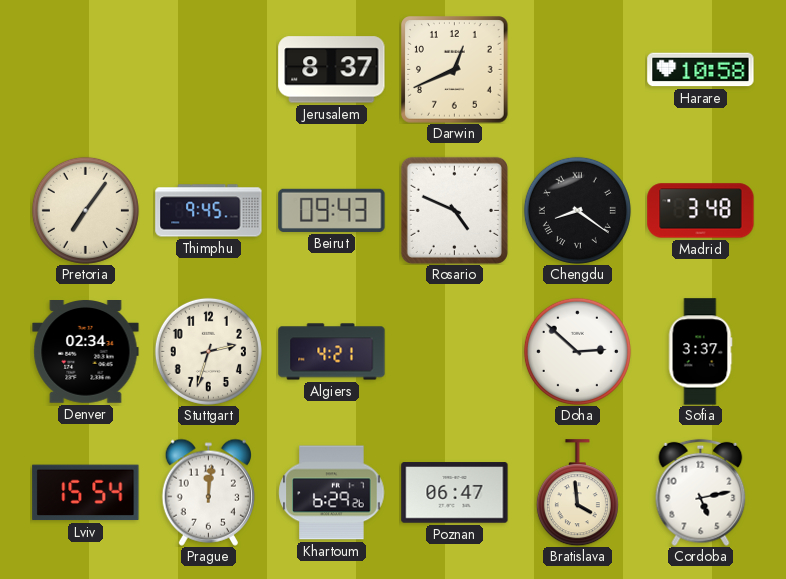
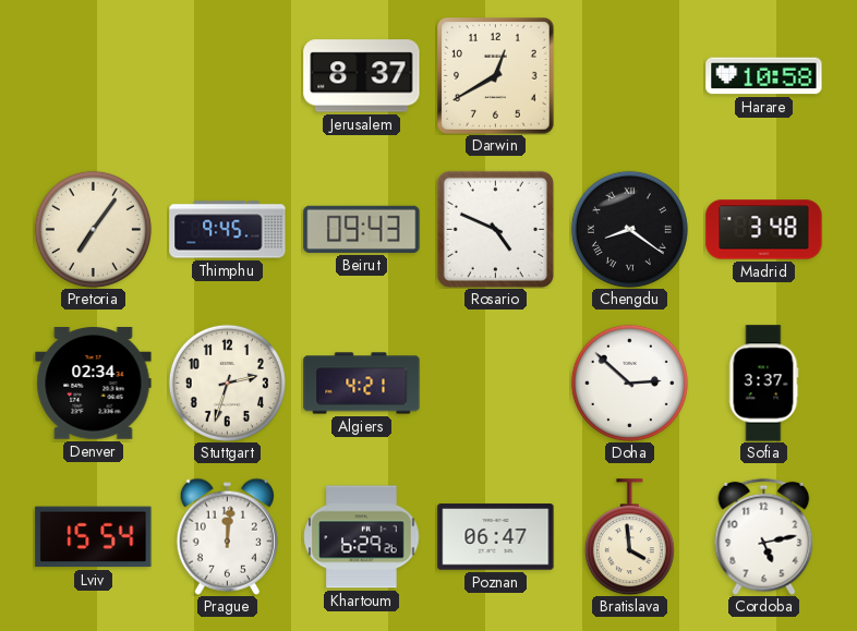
Darwin: 12:41 -> 12:40 (496, 76)
